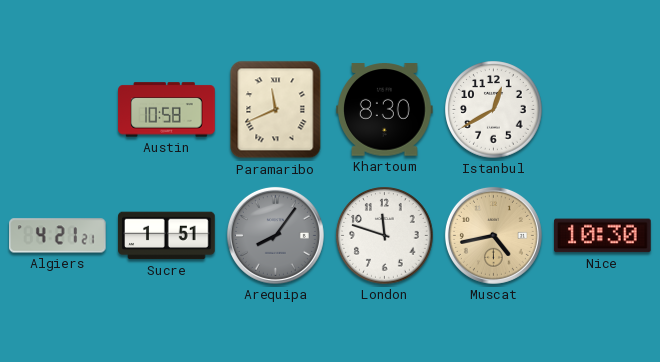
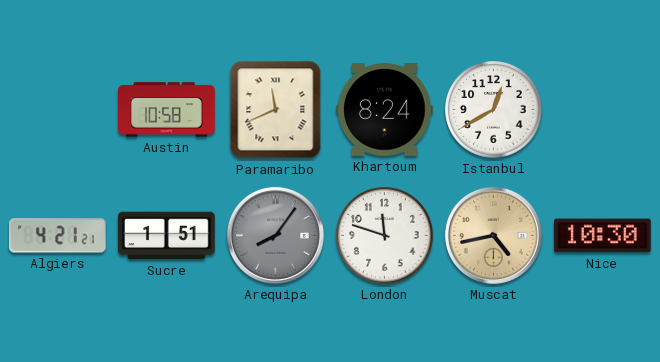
Khartoum: 8:30 -> 8:24 (385, 110)
